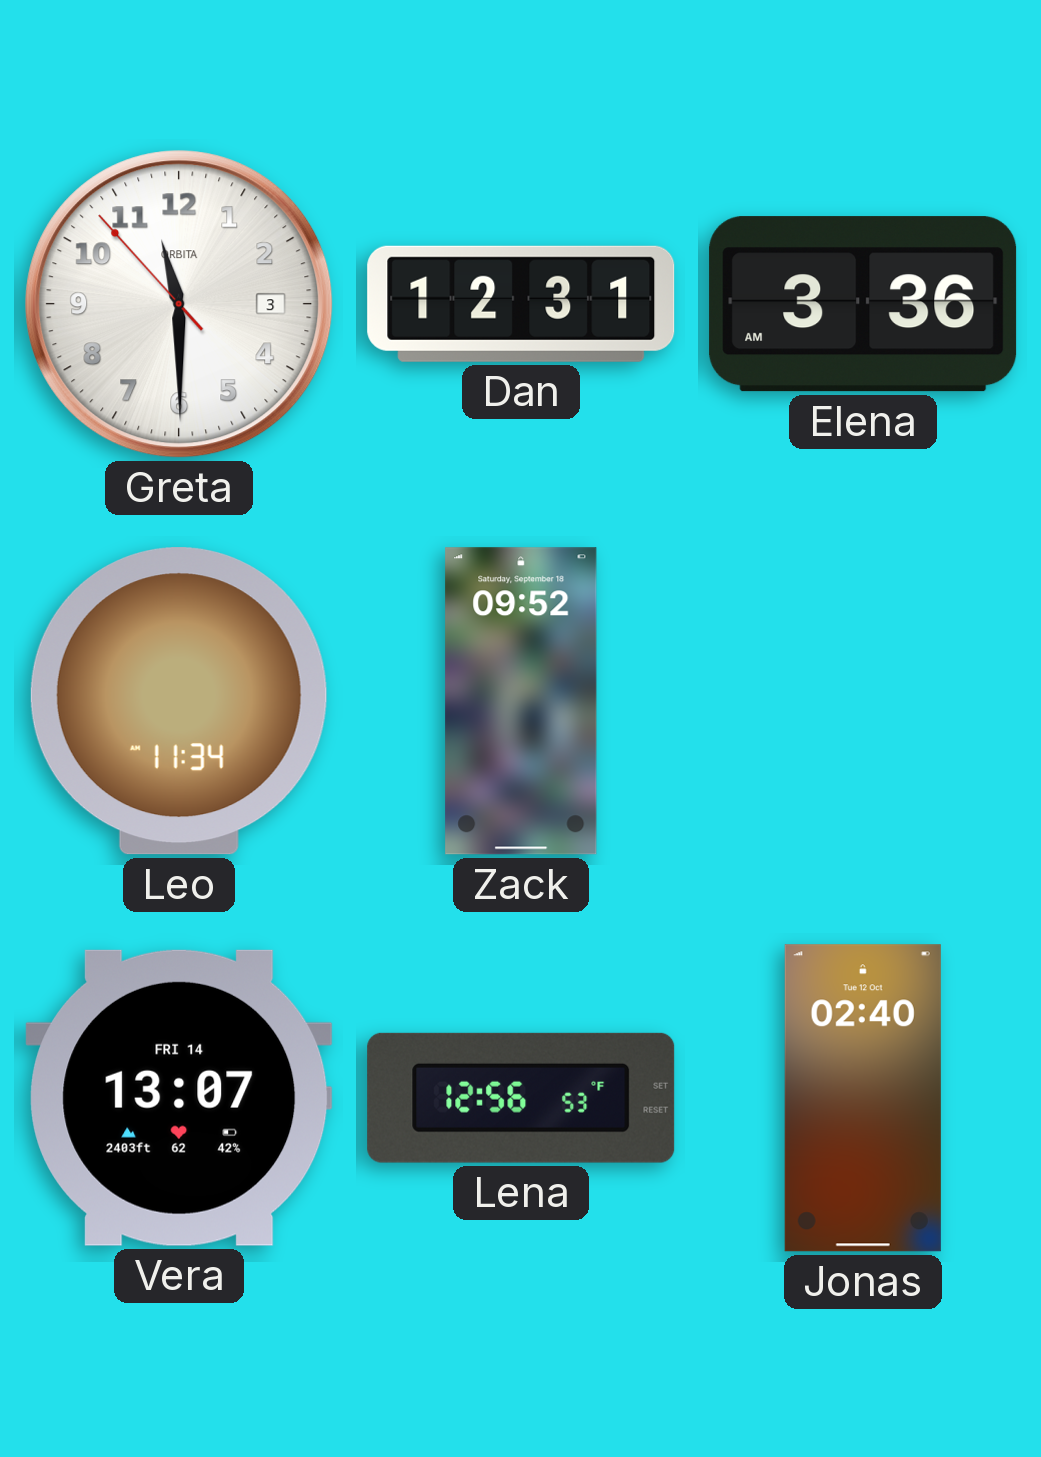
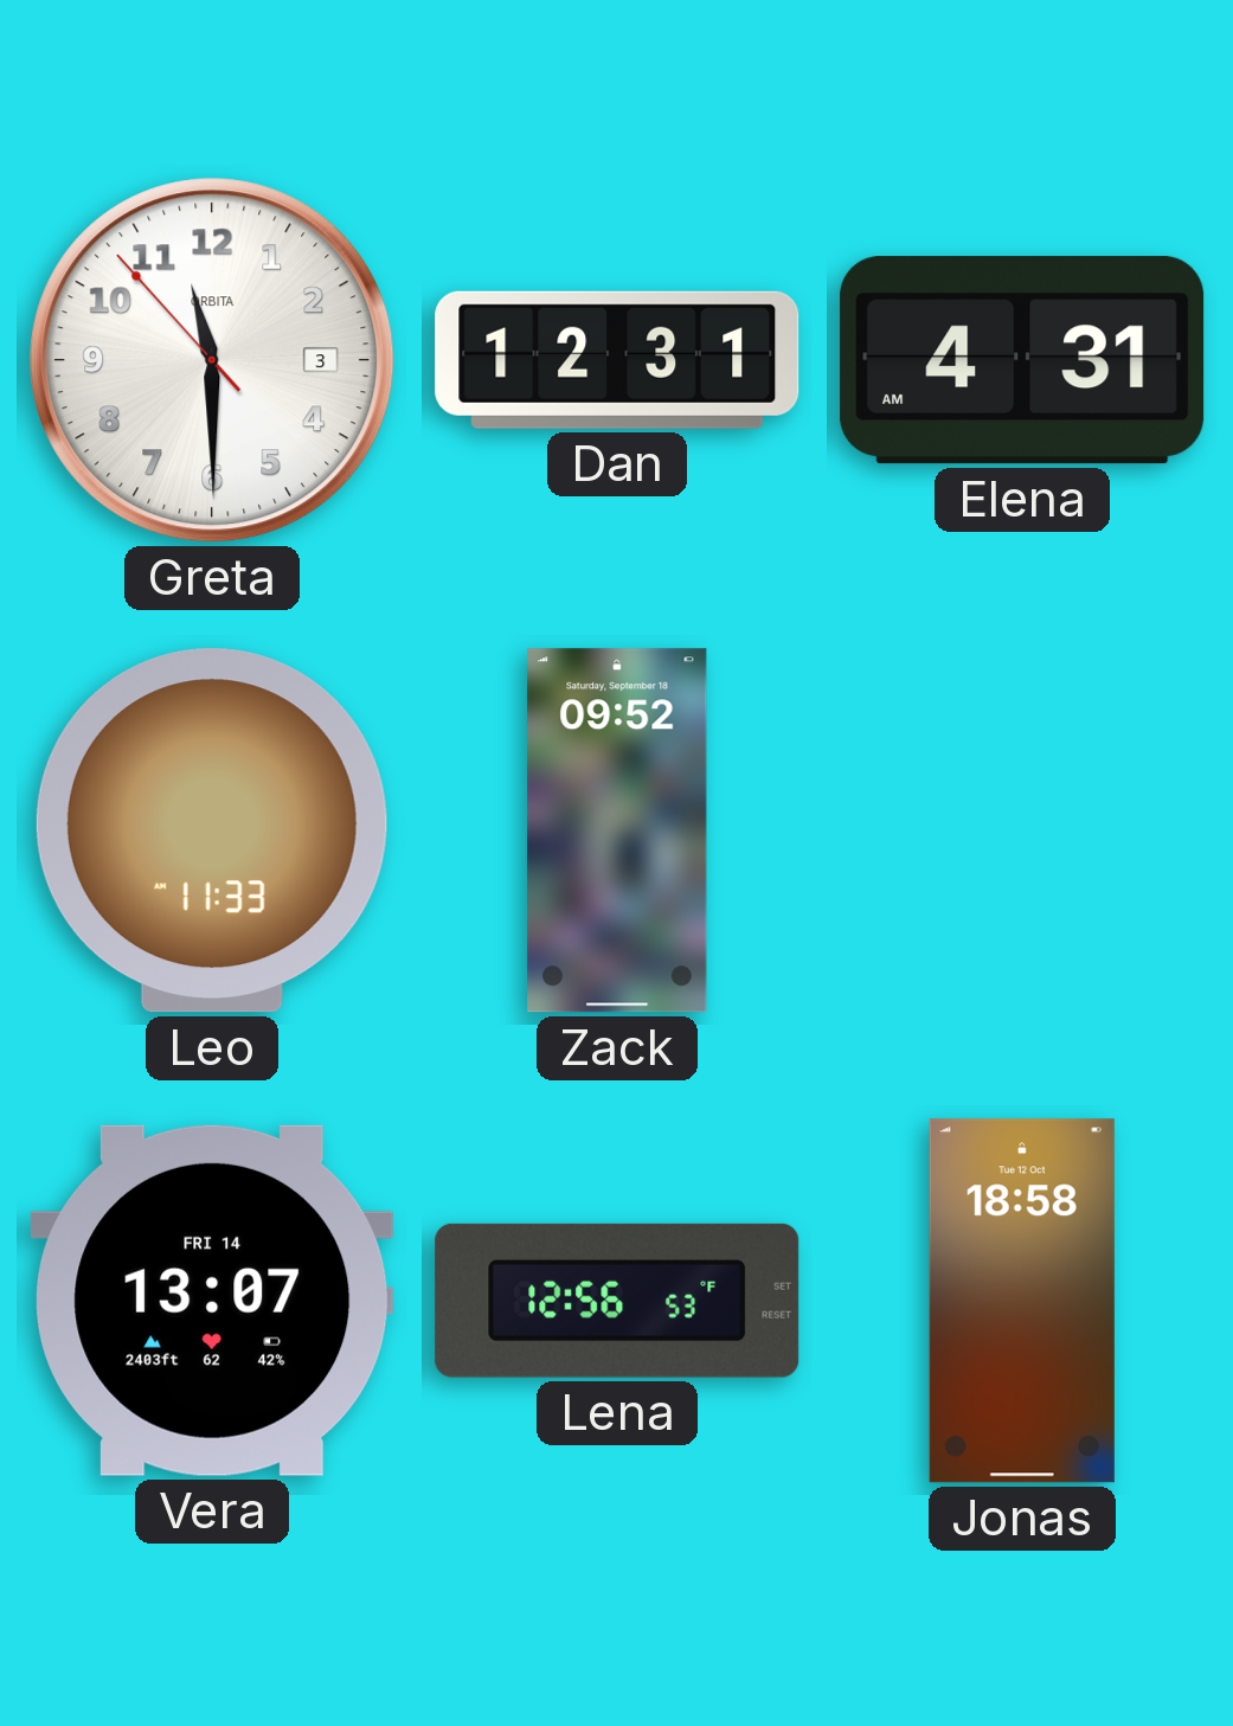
Elena: 3:36 -> 4:31 (1022, 360)
Leo: 11:34 -> 11:33 (212, 830)
Jonas: 02:40 -> 18:58 (1022, 1301)
